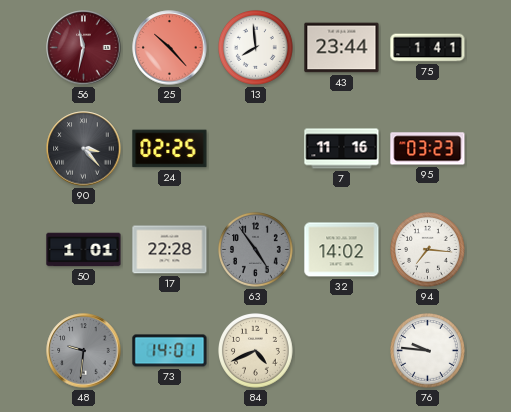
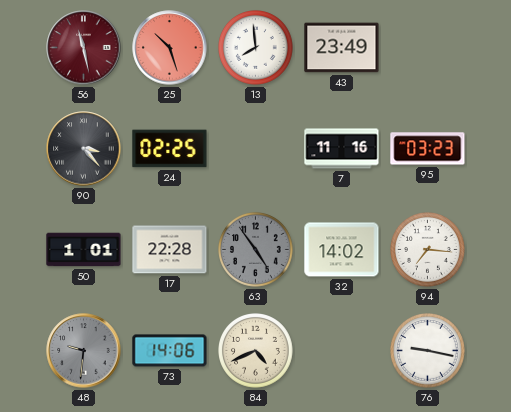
56: 11:32 -> 11:28 (84, 48)
25: 10:23 -> 10:27 (170, 48)
43: 23:44 -> 23:49 (342, 48)
75: 1:41 -> none (428, 48)
73: 14:01 -> 14:06 (170, 351)
76: 9:46 -> 9:17 (428, 351)
